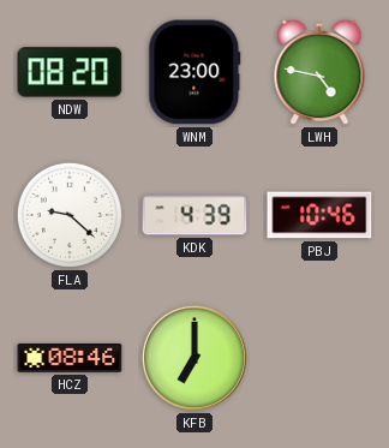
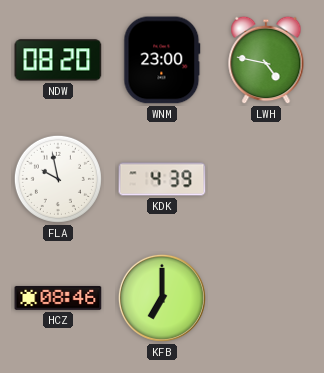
FLA: 9:22 -> 9:58 (58, 179)
PBJ: 10:46 -> none (319, 215)
